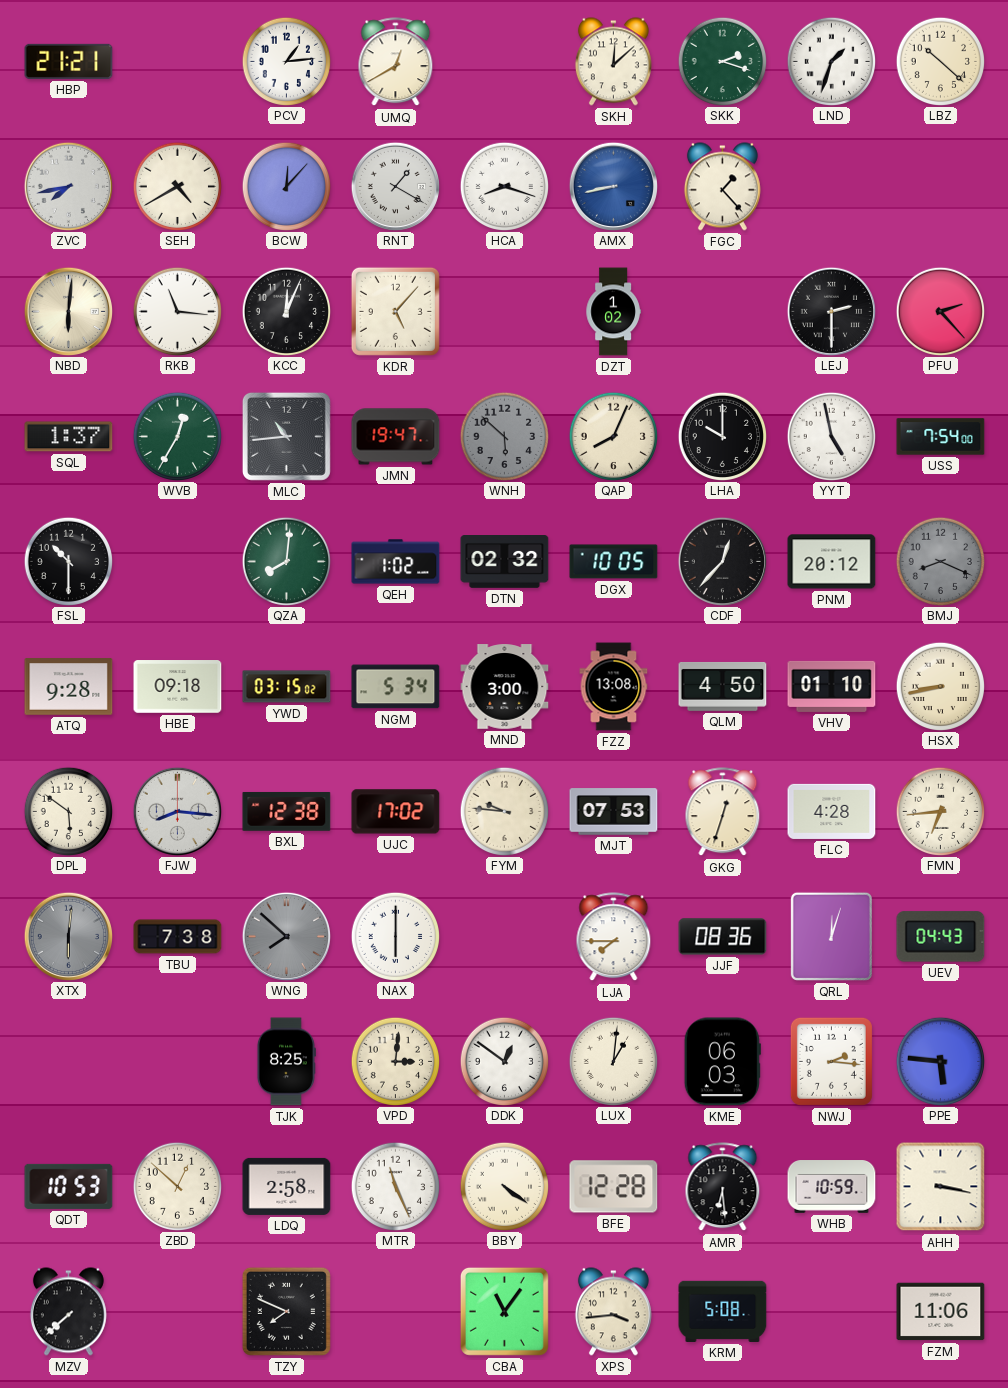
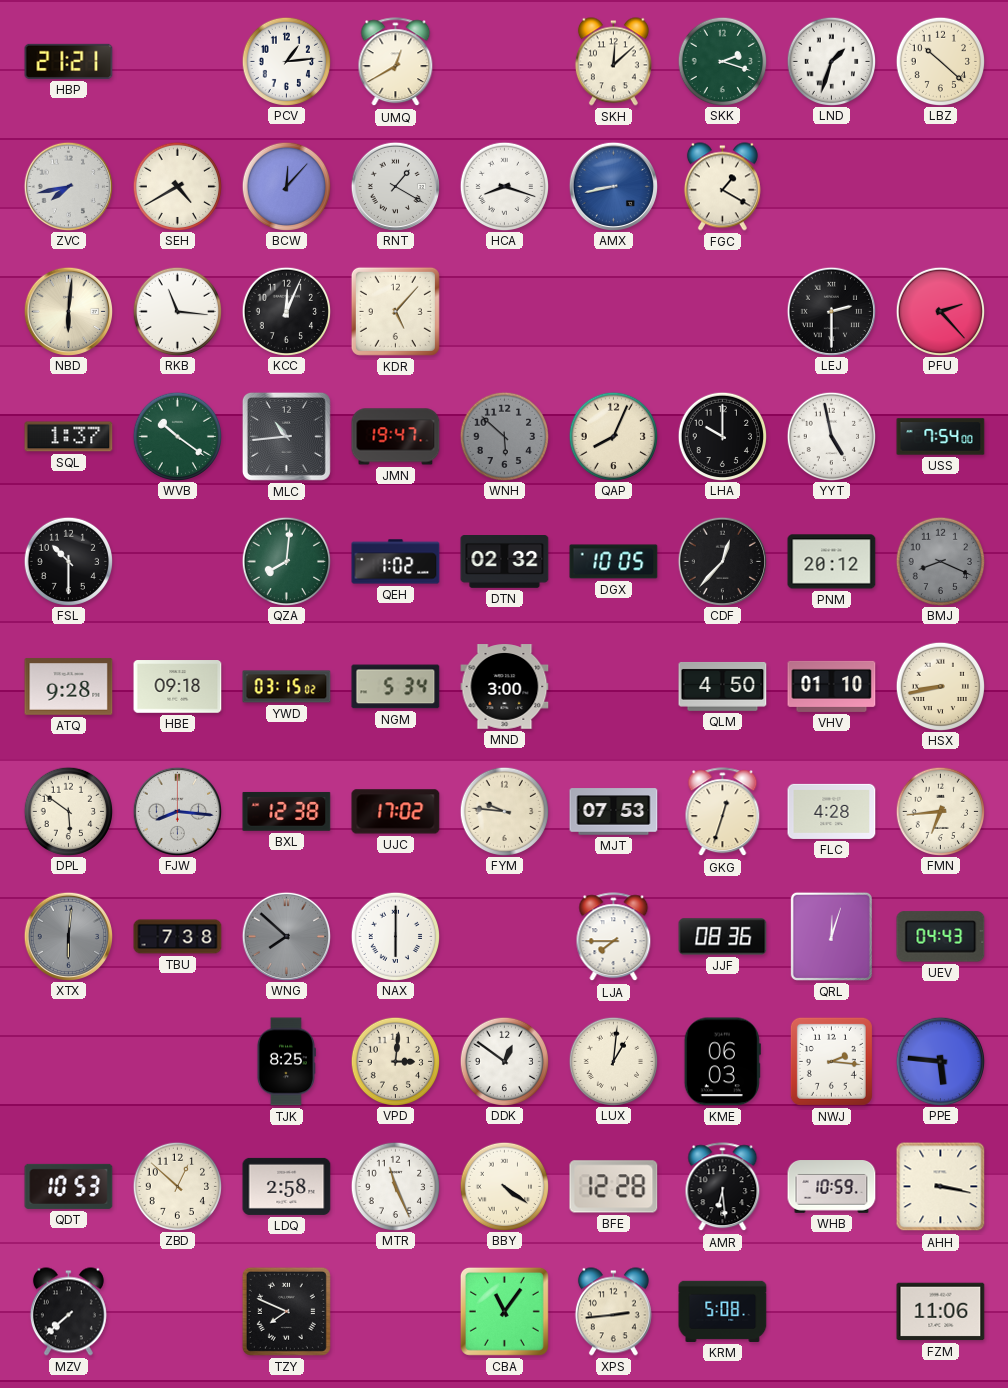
FGC: 1:23 -> 1:20 (722, 187)
DZT: 1:02 -> none (613, 312)
WVB: 12:35 -> 10:21 (177, 436)
FZZ: 13:08 -> none (614, 687)
XPS: 3:44 -> 2:44 (613, 1312)
